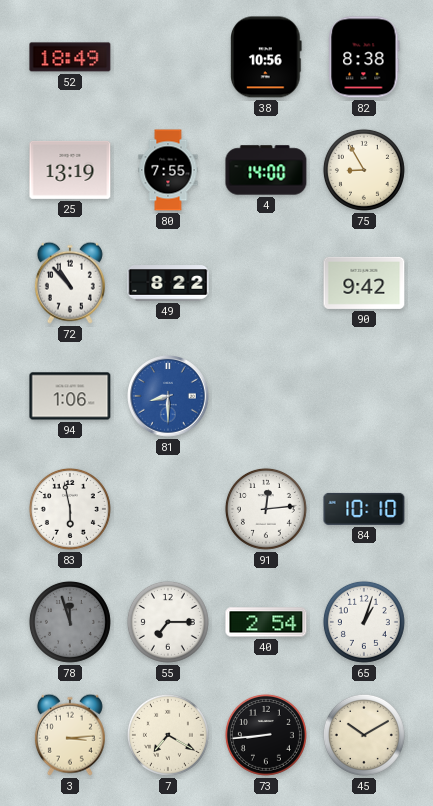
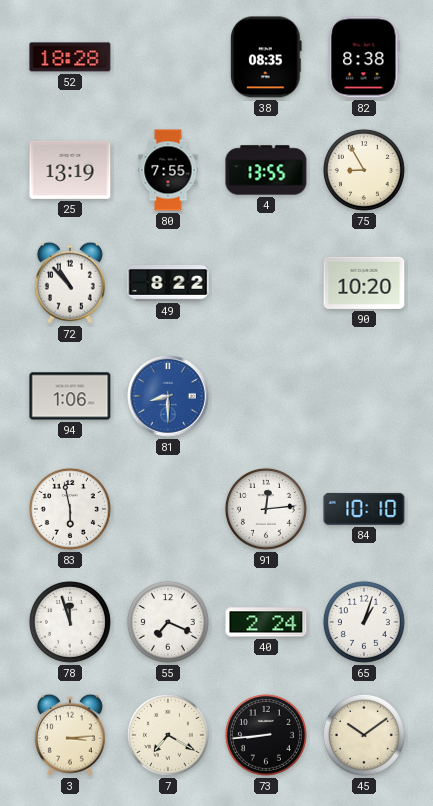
52: 18:49 -> 18:28 (70, 57)
38: 10:56 -> 08:35 (267, 57)
4: 14:00 -> 13:55 (266, 170)
90: 9:42 -> 10:20 (364, 283)
78 dial: grey -> white (70, 622)
55: 7:15 -> 7:19 (168, 622)
40: 2:54 -> 2:24 (266, 622)
45: 10:10 -> 10:09 (364, 735)
